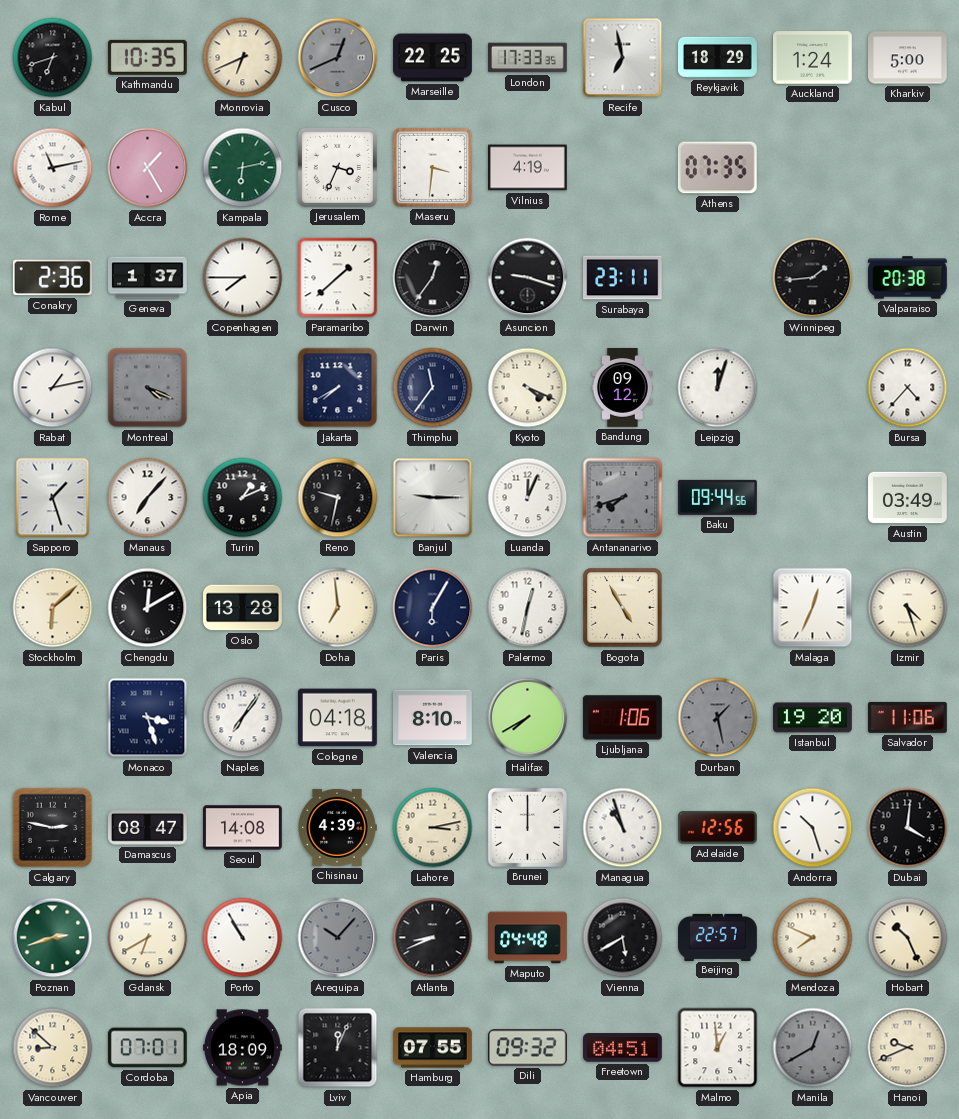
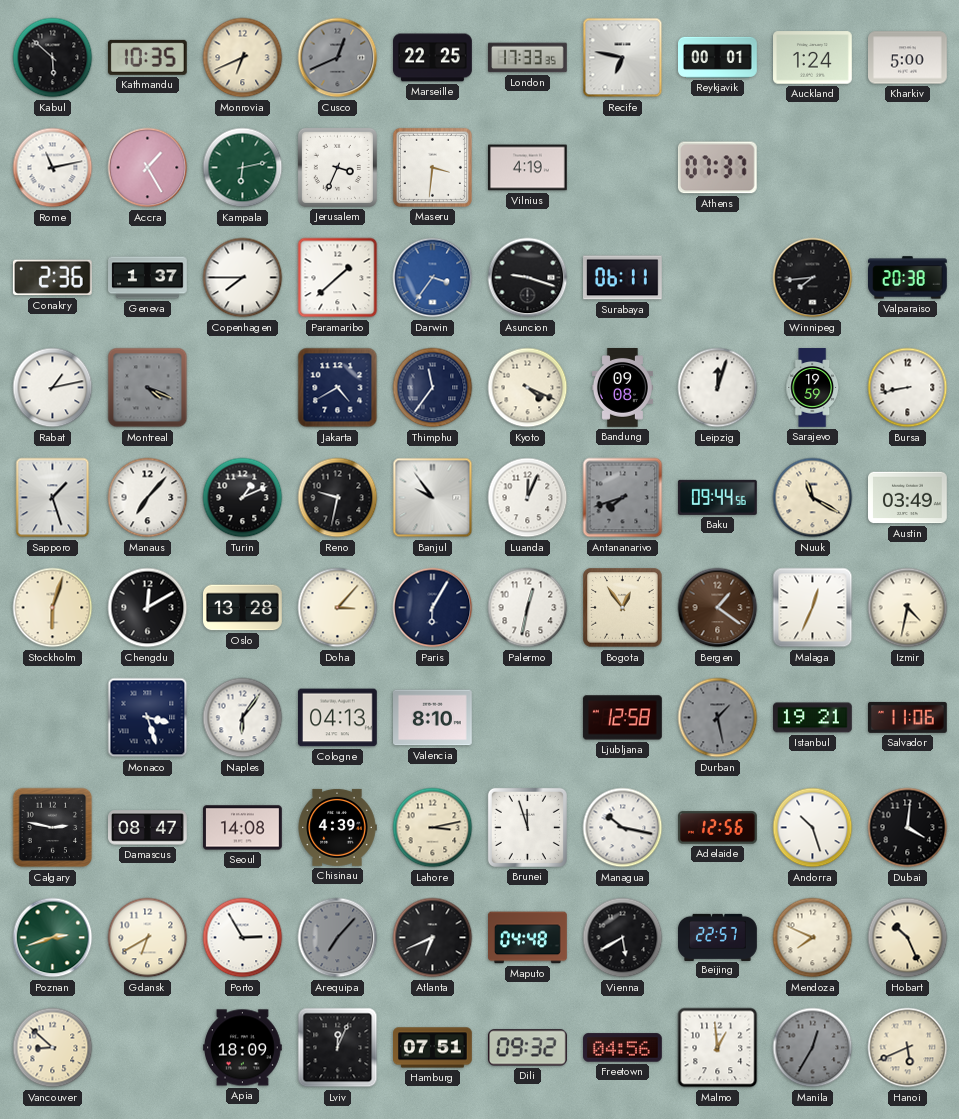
Kabul: 6:42 -> 5:52 (53, 58)
Recife: 6:58 -> 6:47 (623, 58)
Reykjavik: 18:29 -> 00:01 (718, 57)
Athens: 07:35 -> 07:37 (717, 168)
Darwin: 12:36 -> 3:36 (433, 278)
Darwin dial: black -> blue (433, 278)
Surabaya: 23:11 -> 06:11 (623, 278)
Winnipeg: 1:44 -> 7:44 (813, 278)
Jakarta: 7:40 -> 4:40 (338, 388)
Bandung: 09:12 -> 09:08 (622, 388)
Sarajevo: none -> 19:59 (812, 388)
Bursa: 4:37 -> 8:43 (908, 388)
Banjul: 9:15 -> 9:54 (433, 498)
Nuuk: none -> 11:20 (813, 498)
Stockholm: 6:08 -> 6:03 (53, 608)
Doha: 6:59 -> 3:07 (338, 608)
Bogota: 4:55 -> 12:54 (623, 608)
Bergen: none -> 1:21 (718, 608)
Izmir: 4:27 -> 4:32 (908, 608)
Naples: 7:06 -> 6:06 (243, 718)
Cologne: 04:18 -> 04:13 (338, 718)
Halifax: 7:40 -> none (528, 718)
Ljubljana: 1:06 -> 12:58 (622, 718)
Istanbul: 19:20 -> 19:21 (813, 718)
Brunei: 12:00 -> 11:57 (527, 827)
Managua: 10:57 -> 10:17 (623, 828)
Porto: 10:55 -> 2:55 (243, 938)
Arequipa: 10:07 -> 7:07 (338, 938)
Atlanta: 8:41 -> 6:41 (433, 938)
Cordoba: 07:01 -> none (147, 1048)
Hamburg: 07:55 -> 07:51 (433, 1048)
Freetown: 04:51 -> 04:56 (623, 1048)
Manila: 12:40 -> 12:35 (813, 1048)
Hanoi: 9:41 -> 5:41 (908, 1048)
